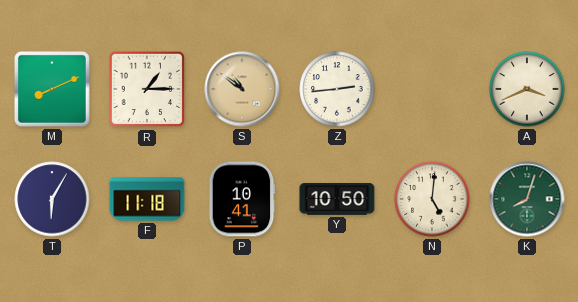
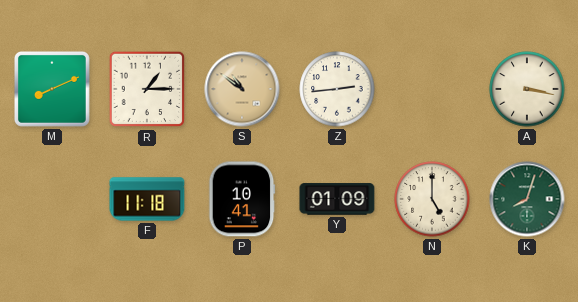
A: 3:41 -> 3:17 (527, 89)
T: 6:05 -> none (52, 199)
Y: 10:50 -> 01:09 (337, 199)
N: 5:01 -> 5:00 (432, 199)
